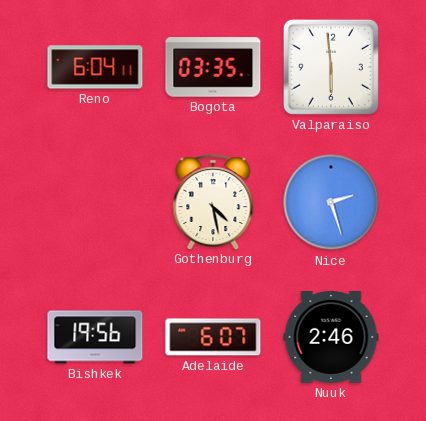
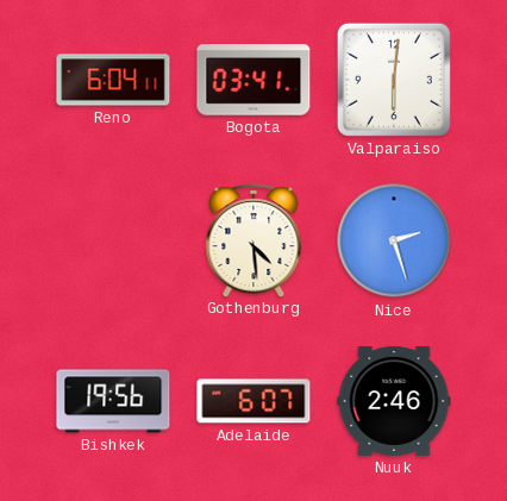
Bogota: 03:35 -> 03:41 (253, 80)
Valparaiso: 5:59 -> 6:01 (394, 80)
Gothenburg: 4:28 -> 4:29 (253, 240)
